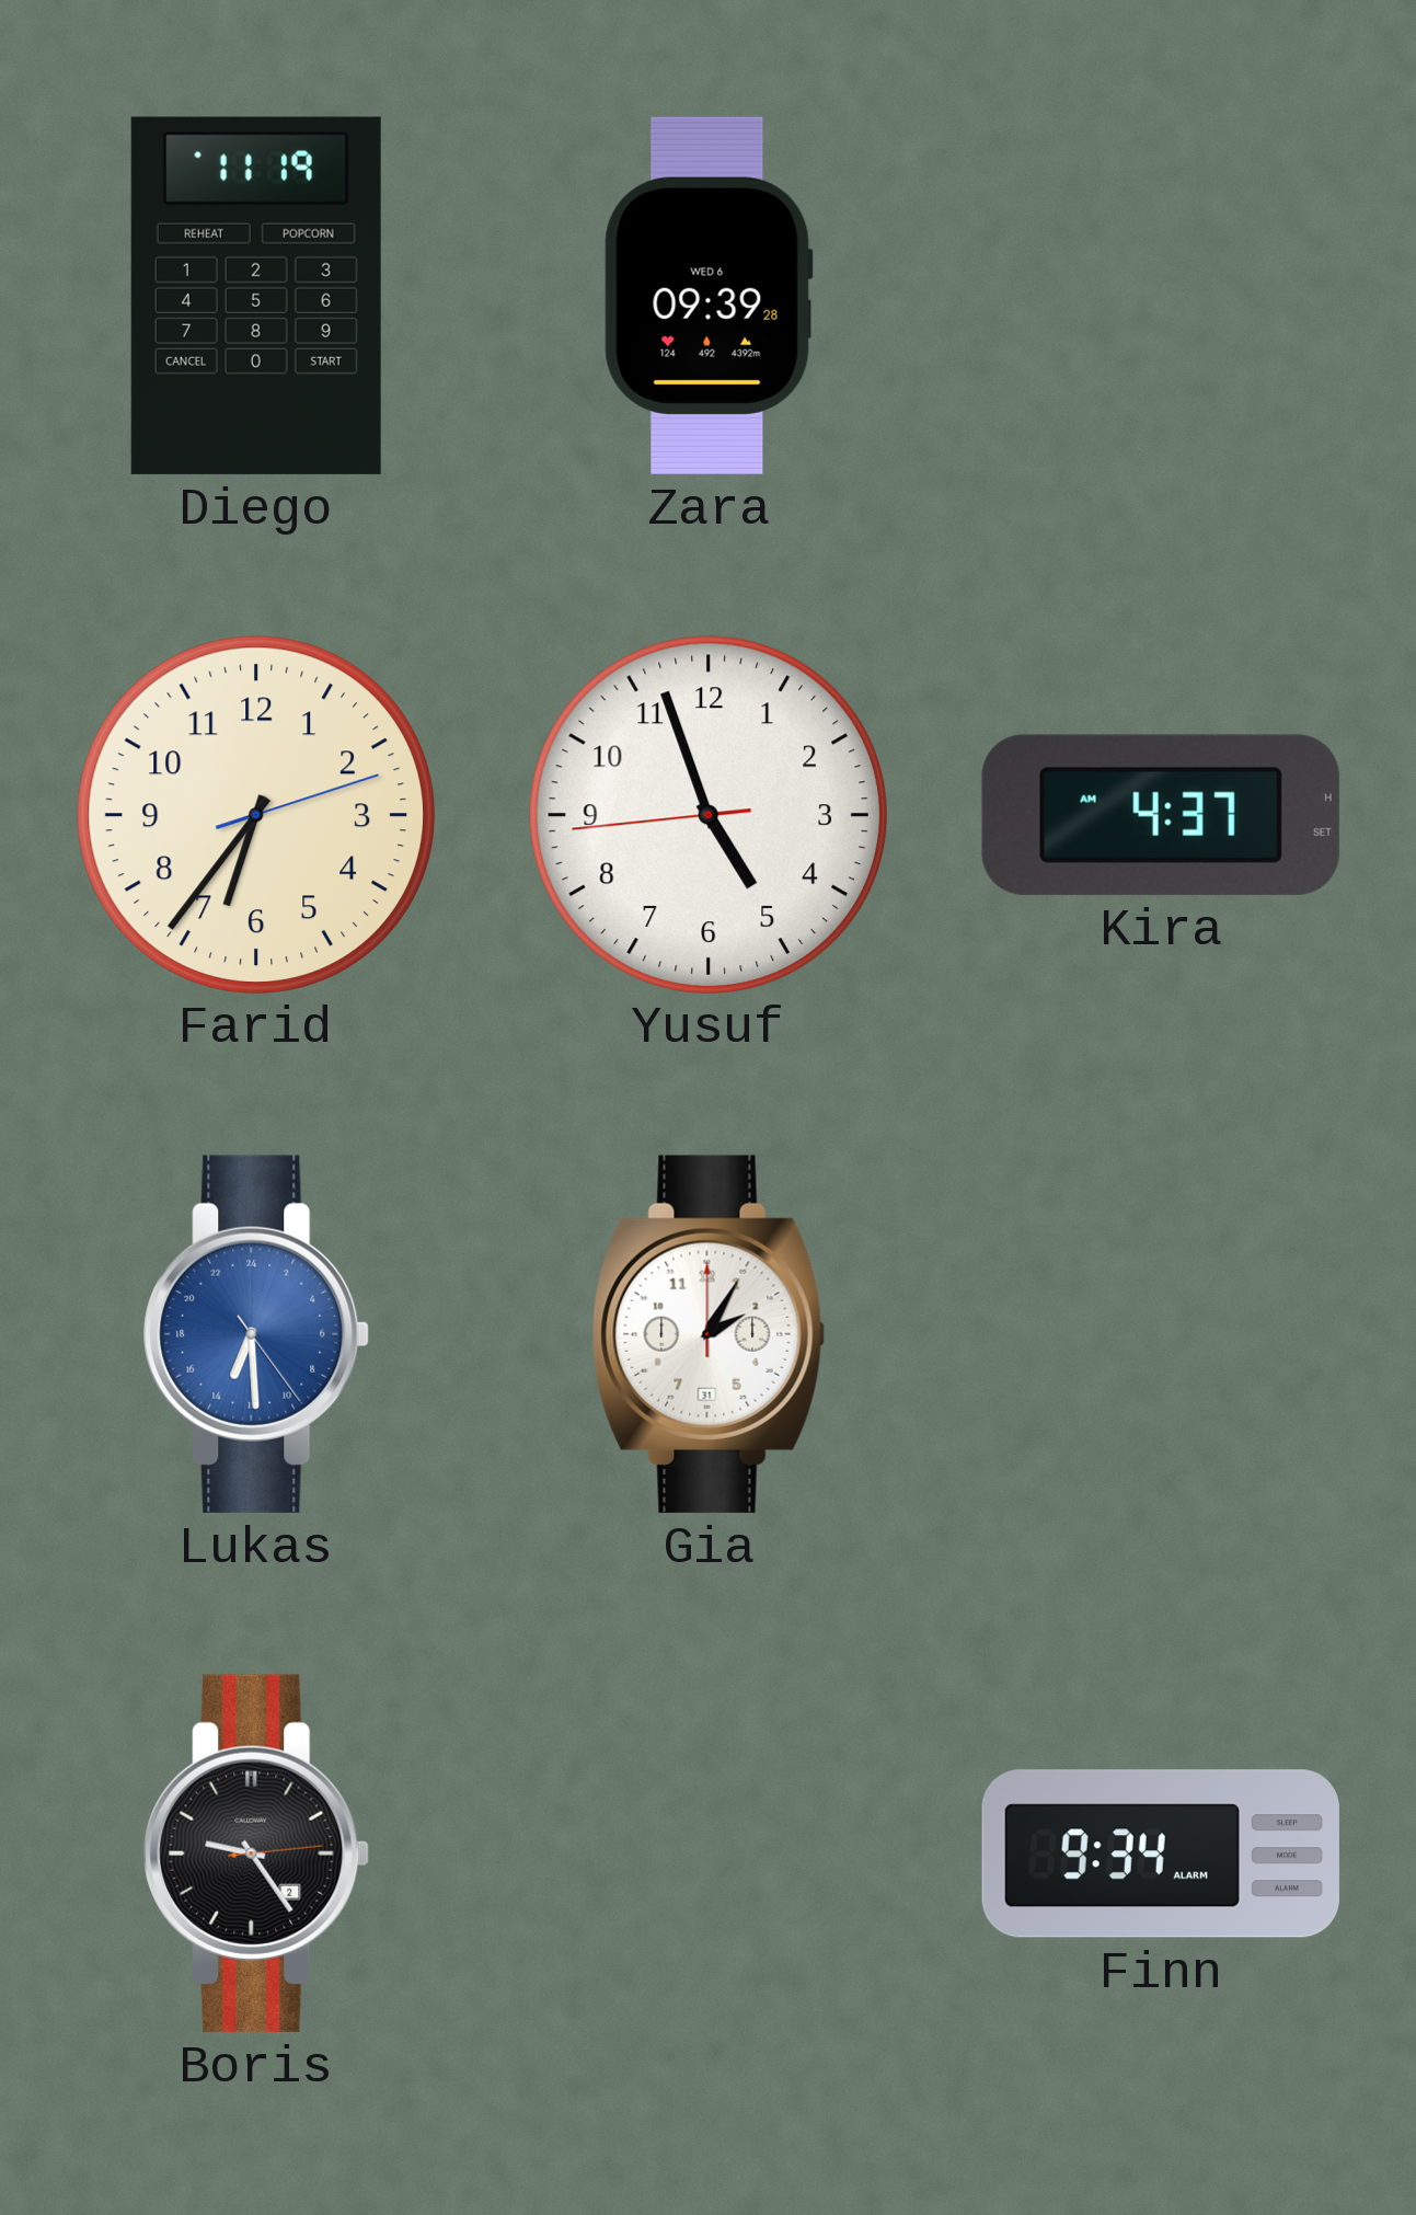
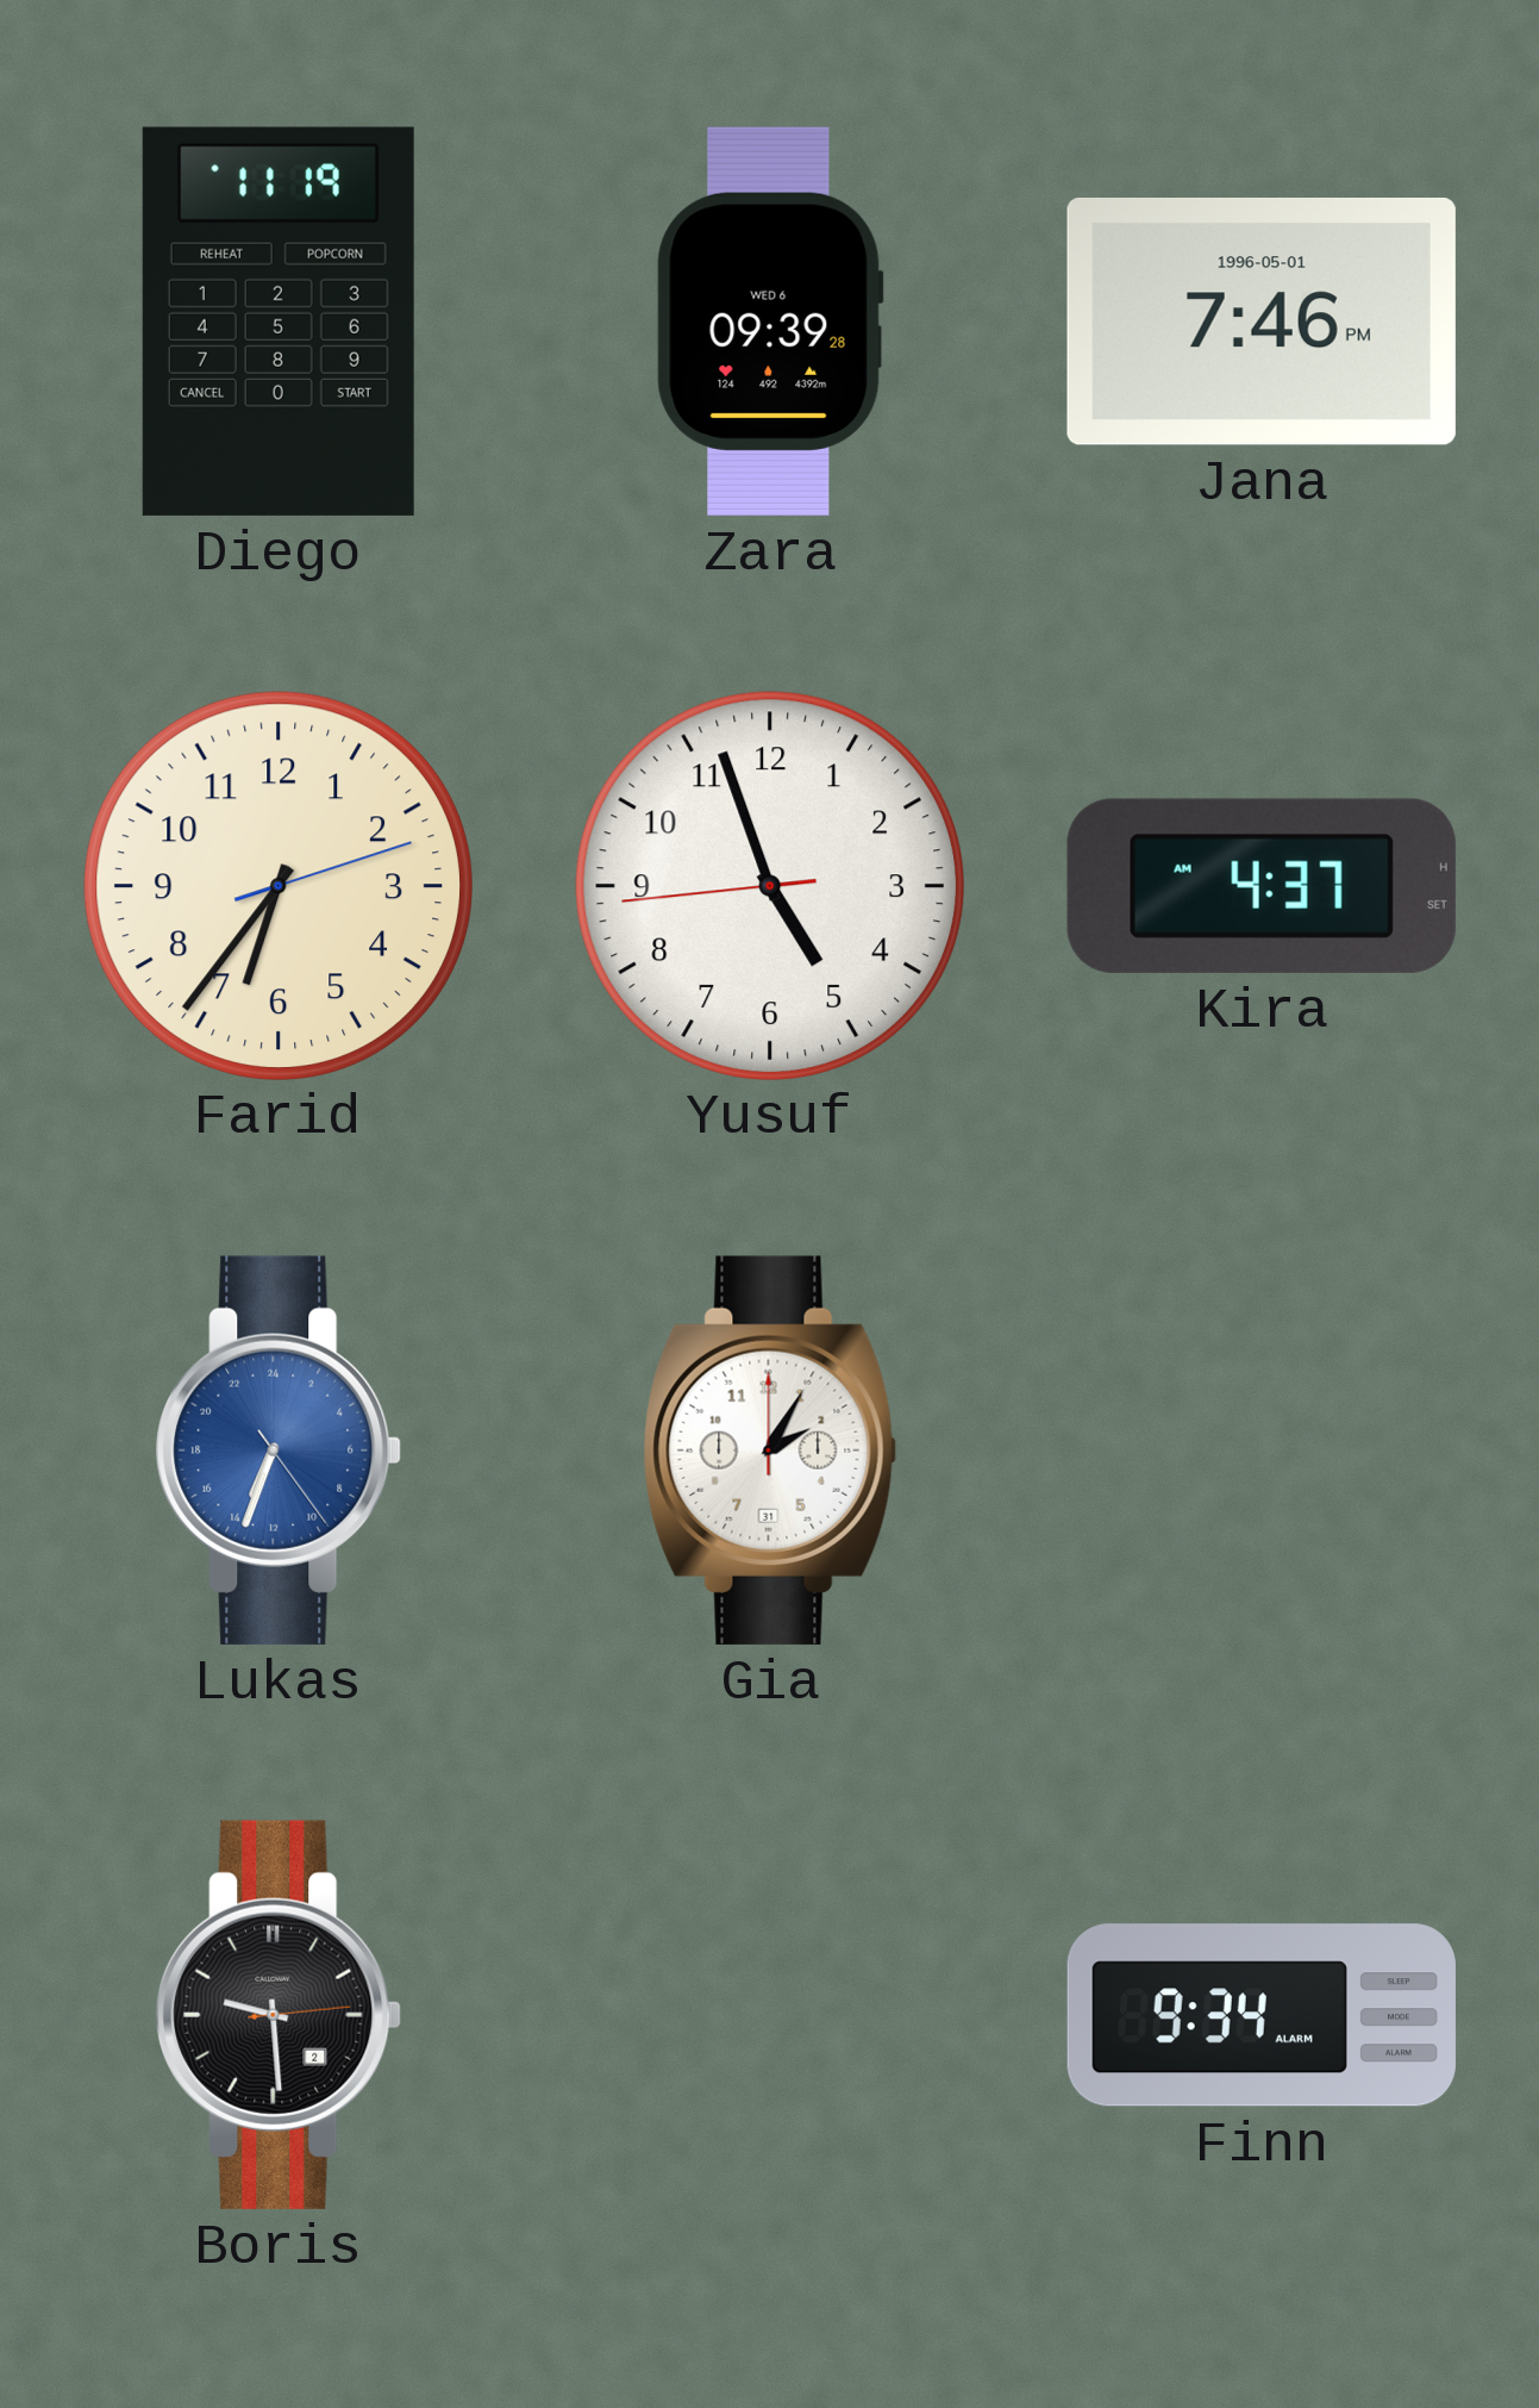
Jana: none -> 7:46 (1262, 322)
Lukas: 13:29 -> 13:33 (279, 1451)
Boris: 9:24 -> 9:29 (279, 2015)
